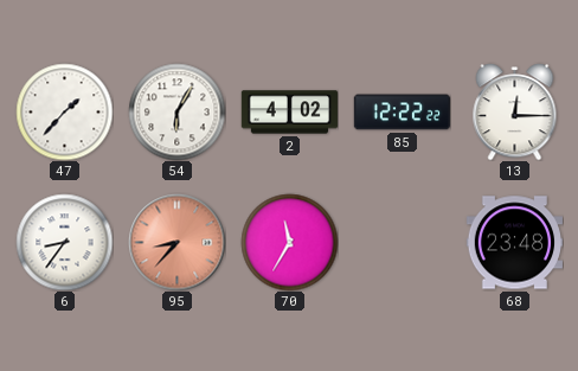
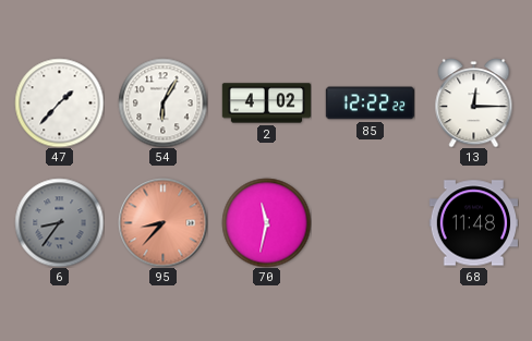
6 dial: white -> grey (59, 222)
70: 11:35 -> 11:32 (266, 222)
68: 23:48 -> 11:48 (473, 223)
